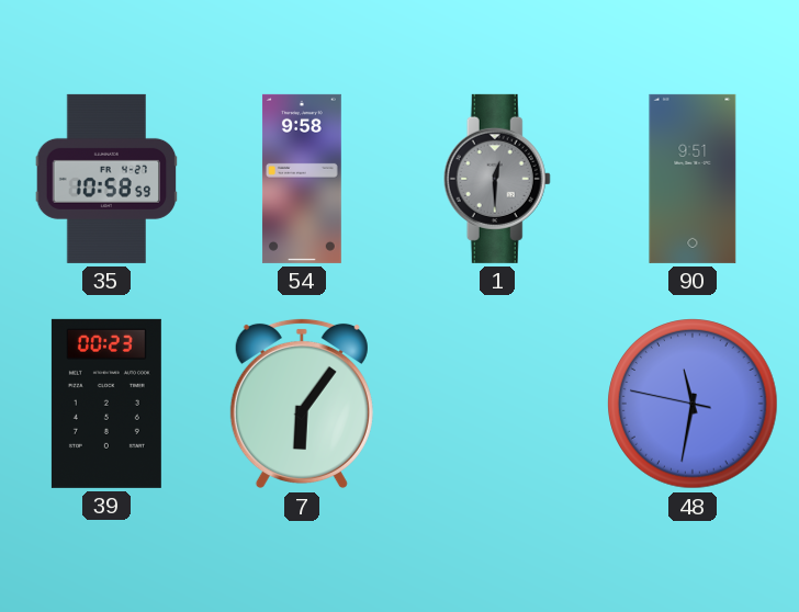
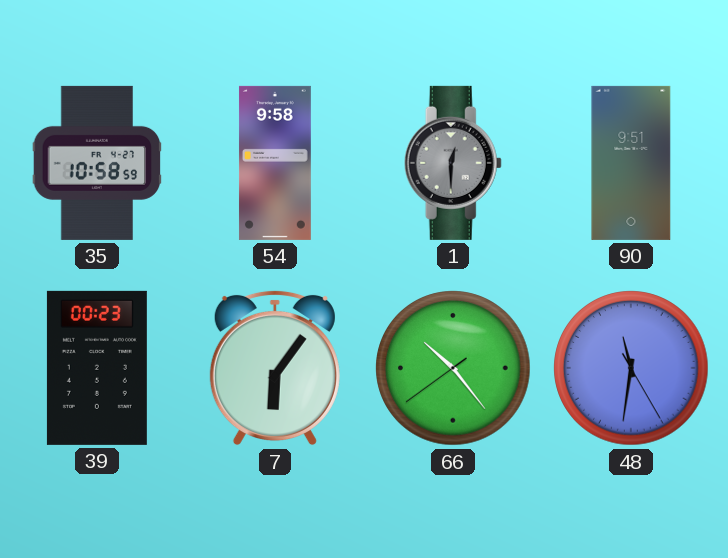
66: none -> 10:23 (453, 368)
48: 11:31:47 -> 11:31:25 (631, 368)
